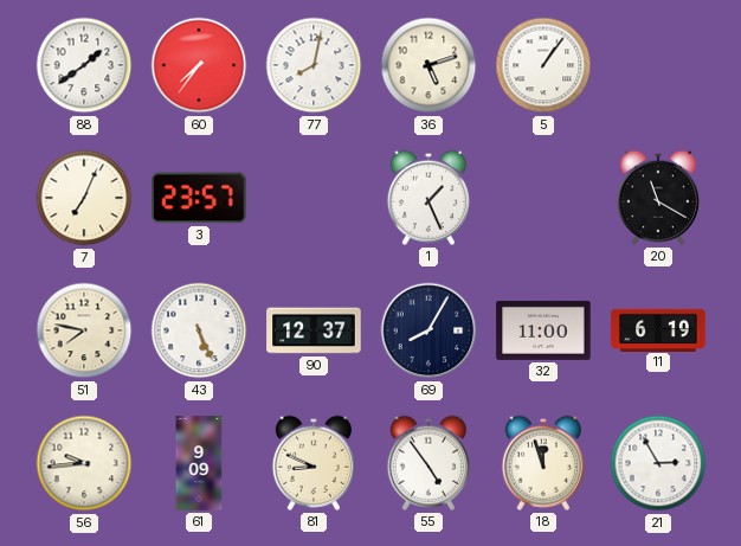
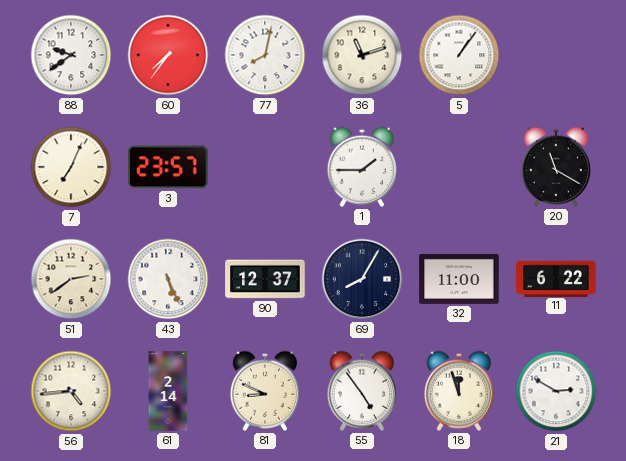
88: 1:39 -> 9:39 (71, 55)
36: 5:12 -> 11:12 (362, 55)
1: 1:26 -> 1:45 (361, 167)
51: 7:47 -> 2:39 (71, 279)
11: 6:19 -> 6:22 (556, 278)
56: 9:44 -> 4:44 (71, 391)
61: 9:09 -> 2:14 (168, 391)
21: 2:55 -> 2:50 (556, 391)
